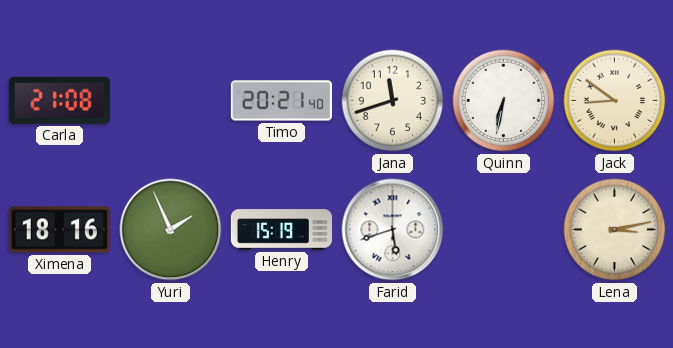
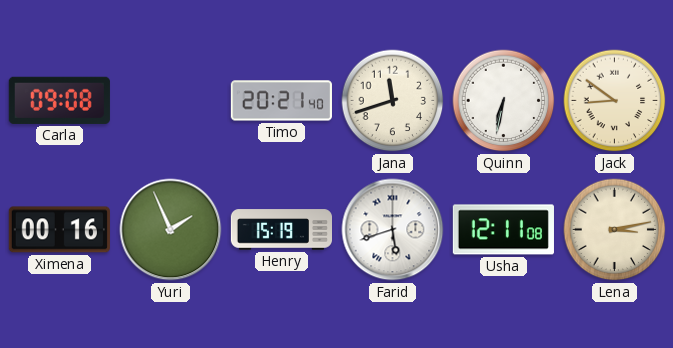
Carla: 21:08 -> 09:08 (59, 100)
Ximena: 18:16 -> 00:16 (59, 230)
Usha: none -> 12:11 (503, 230)
